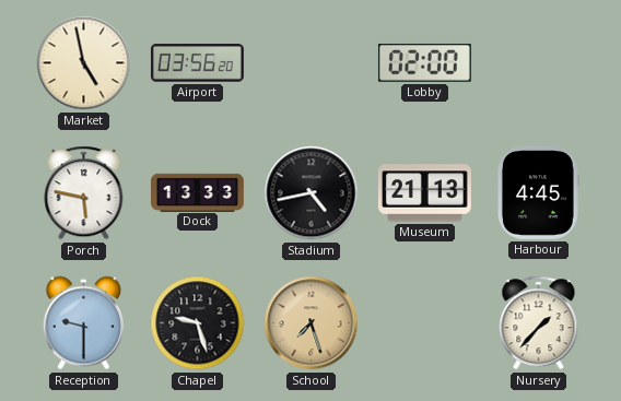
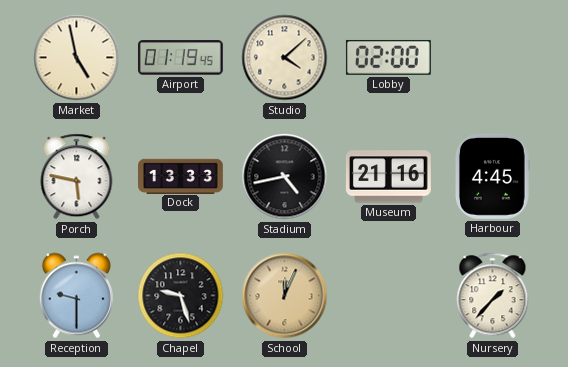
Airport: 03:56 -> 01:19 (180, 58)
Studio: none -> 4:08 (285, 58)
Museum: 21:13 -> 21:16 (388, 177)
School: 7:27 -> 12:04 (285, 296)
